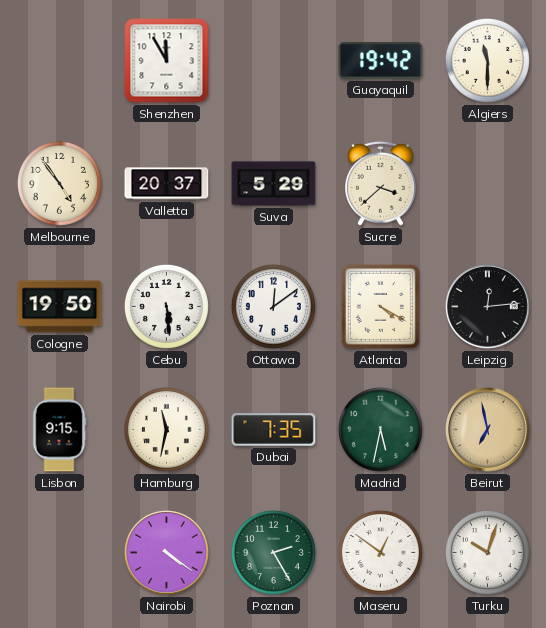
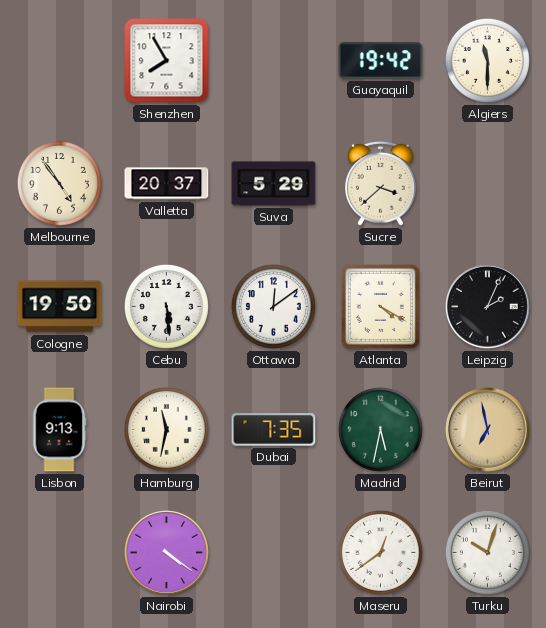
Shenzhen: 11:55 -> 7:55 (167, 61)
Leipzig: 12:14 -> 2:04 (488, 307)
Lisbon: 9:15 -> 9:13 (59, 430)
Poznan: 2:25 -> none (273, 552)
Maseru: 12:51 -> 12:39 (380, 552)
